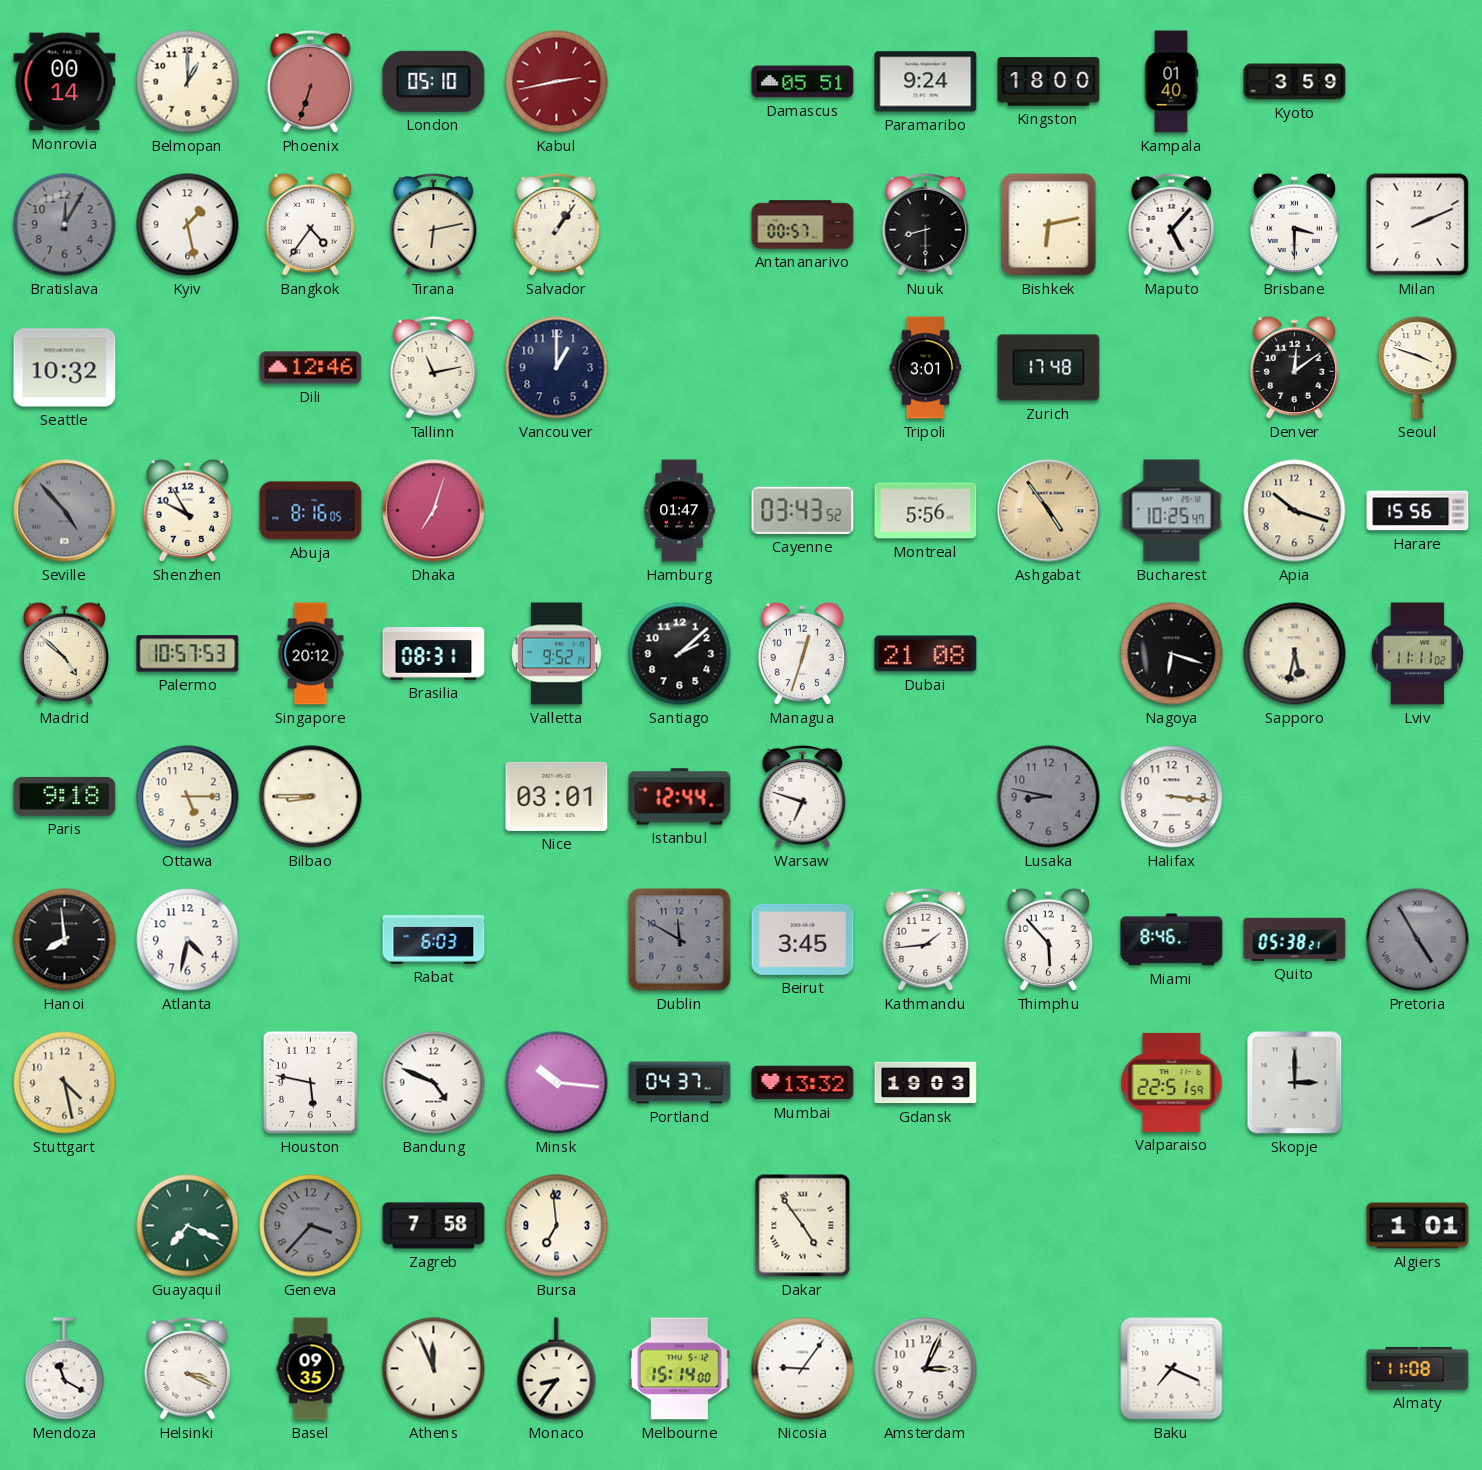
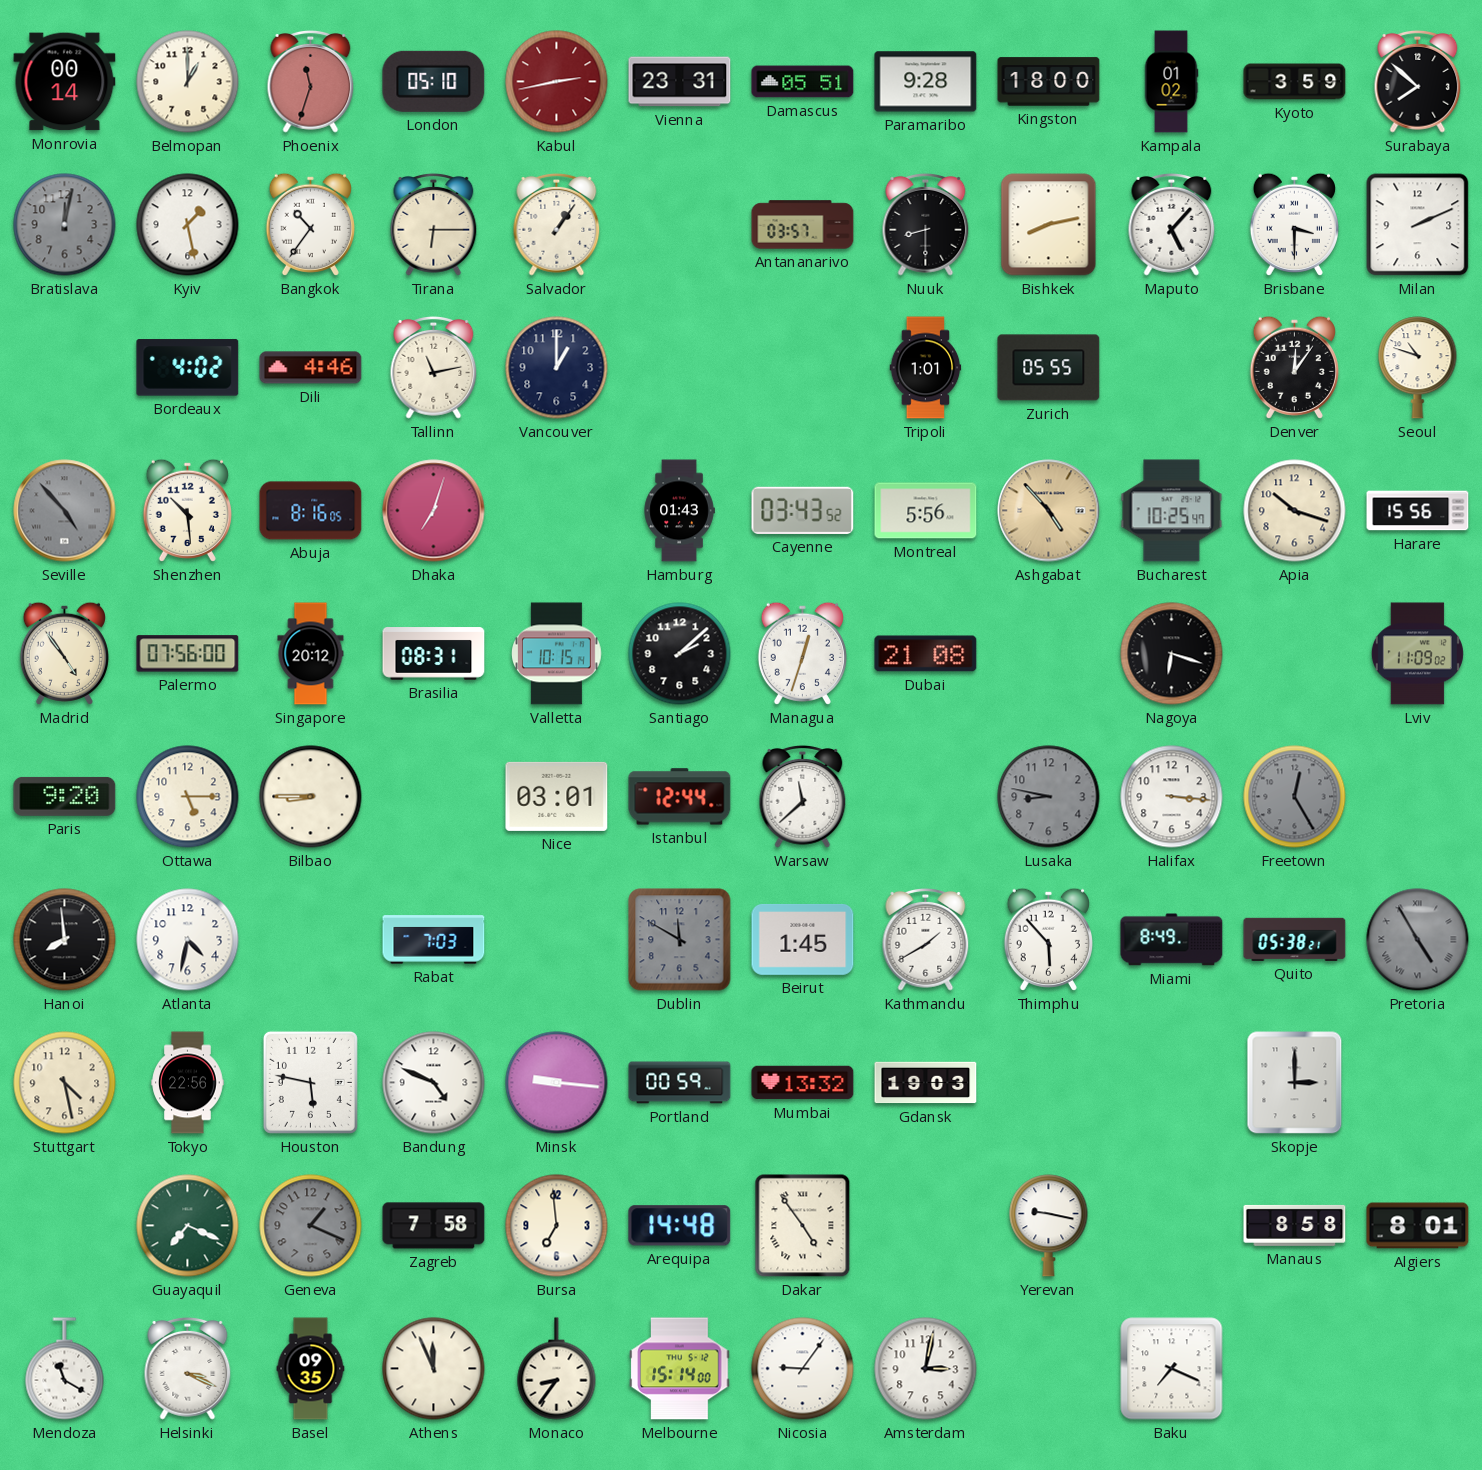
Phoenix: 6:33 -> 11:33 (311, 81)
Vienna: none -> 23:31 (680, 82)
Paramaribo: 9:24 -> 9:28 (926, 82)
Kampala: 01:40 -> 01:02 (1171, 82)
Surabaya: none -> 7:52 (1418, 81)
Bratislava: 12:05 -> 12:02 (65, 225)
Bangkok: 4:36 -> 10:36 (310, 224)
Tirana: 6:13 -> 6:15 (434, 224)
Antananarivo: 00:57 -> 03:57 (803, 225)
Bishkek: 6:13 -> 8:13 (1049, 225)
Seattle: 10:32 -> none (65, 368)
Bordeaux: none -> 4:02 (188, 368)
Dili: 12:46 -> 4:46 (311, 368)
Tripoli: 3:01 -> 1:01 (926, 368)
Zurich: 17:48 -> 05:55 (1049, 368)
Denver: 12:09 -> 12:06 (1294, 367)
Seoul: 3:48 -> 10:48 (1418, 368)
Shenzhen: 9:55 -> 10:29 (187, 510)
Hamburg: 01:47 -> 01:43 (679, 511)
Ashgabat: 4:54 -> 4:53 (1049, 511)
Madrid: 4:52 -> 4:54 (64, 653)
Palermo: 10:57 -> 07:56 (188, 654)
Valletta: 9:52 -> 10:15 (557, 654)
Sapporo: 5:32 -> none (1295, 654)
Lviv: 11:11 -> 11:09 (1417, 654)
Paris: 9:18 -> 9:20 (65, 796)
Warsaw: 6:48 -> 11:38 (803, 796)
Freetown: none -> 12:25 (1295, 797)
Rabat: 6:03 -> 7:03 (434, 940)
Beirut: 3:45 -> 1:45 (803, 939)
Kathmandu: 1:44 -> 1:40 (926, 939)
Miami: 8:46 -> 8:49 (1172, 940)
Tokyo: none -> 22:56 (188, 1083)
Minsk: 10:16 -> 9:16 (557, 1083)
Portland: 04:37 -> 00:59 (680, 1083)
Valparaiso: 22:51 -> none (1172, 1082)
Geneva: 3:37 -> 1:19 (311, 1226)
Arequipa: none -> 14:48 (680, 1226)
Yerevan: none -> 9:17 (1049, 1226)
Manaus: none -> 8:58 (1295, 1225)
Algiers: 1:01 -> 8:01 (1418, 1226)
Amsterdam: 3:04 -> 3:02 (926, 1369)
Almaty: 11:08 -> none (1418, 1368)
